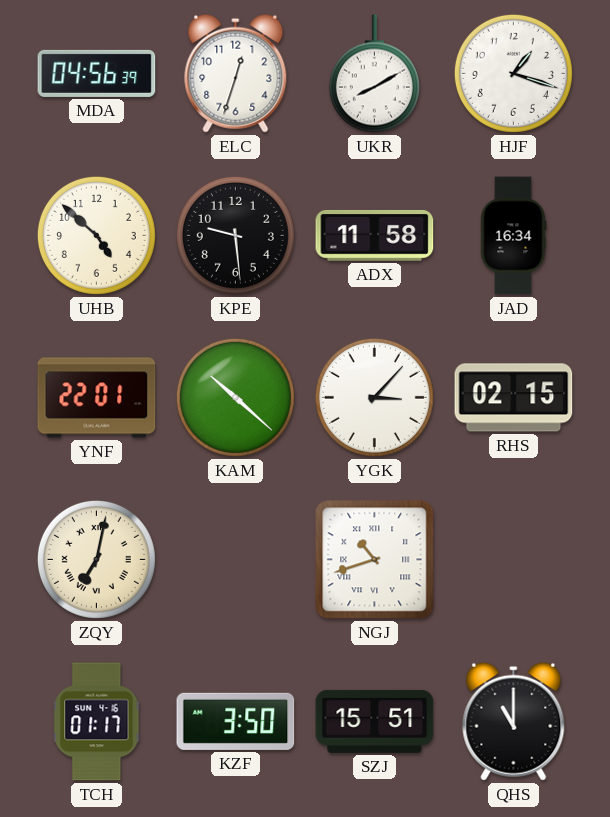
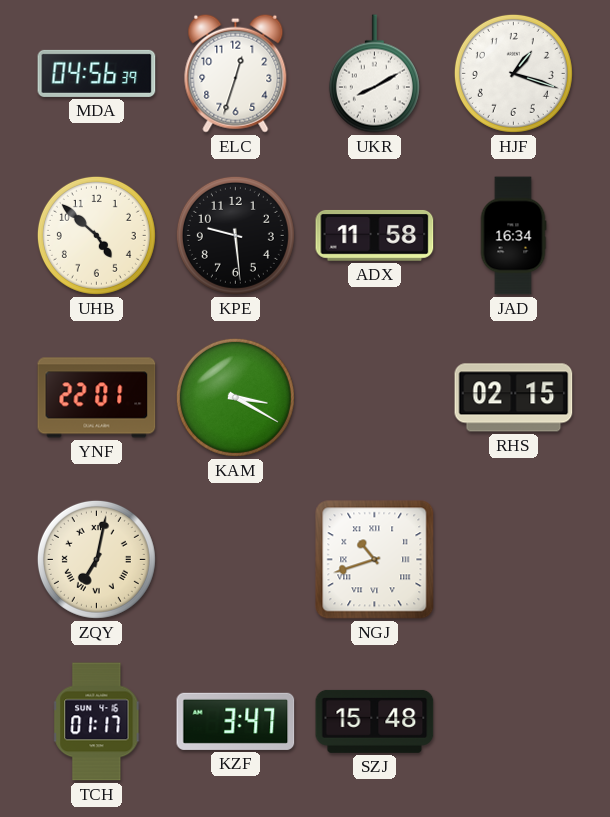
KAM: 10:22 -> 3:20 (235, 397)
YGK: 3:07 -> none (374, 397)
KZF: 3:50 -> 3:47 (236, 721)
SZJ: 15:51 -> 15:48 (375, 721)
QHS: 11:00 -> none (514, 721)
